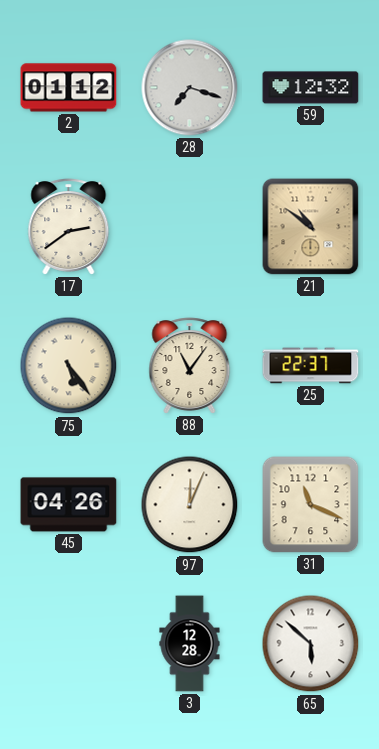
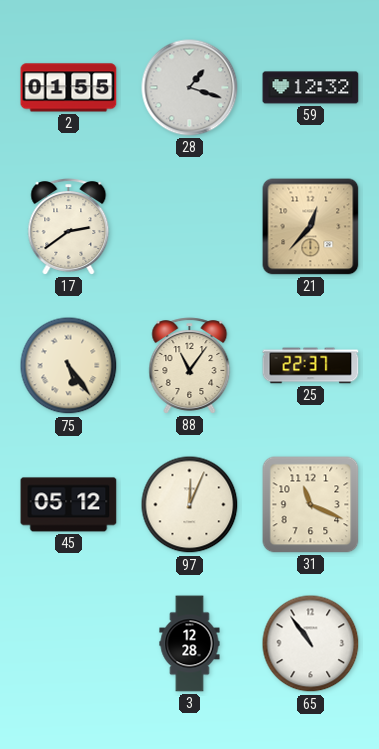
2: 01:12 -> 01:55 (69, 88)
28: 7:18 -> 1:18 (190, 88)
21: 10:51 -> 12:37 (311, 227)
45: 04:26 -> 05:12 (69, 505)
65: 5:52 -> 10:54 (311, 644)
